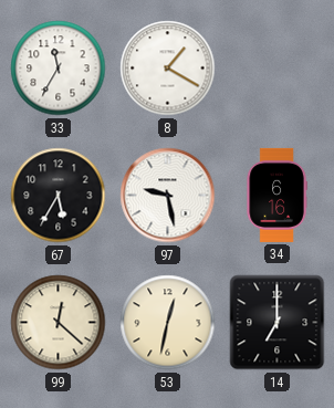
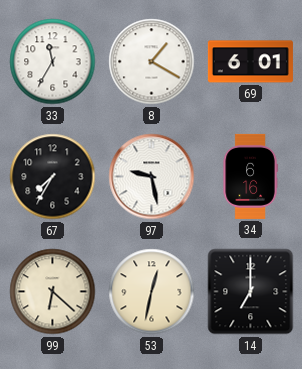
69: none -> 6:01 (250, 62)
67: 5:35 -> 7:35 (53, 177)
99: 12:22 -> 6:22 (53, 292)
